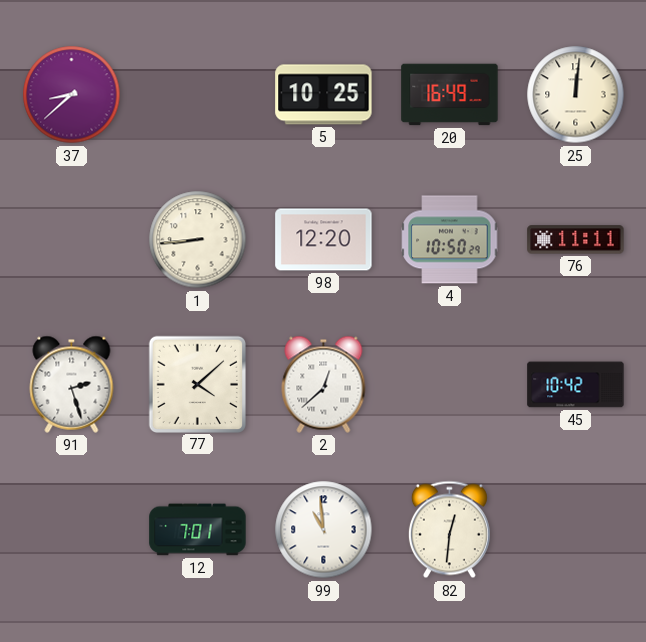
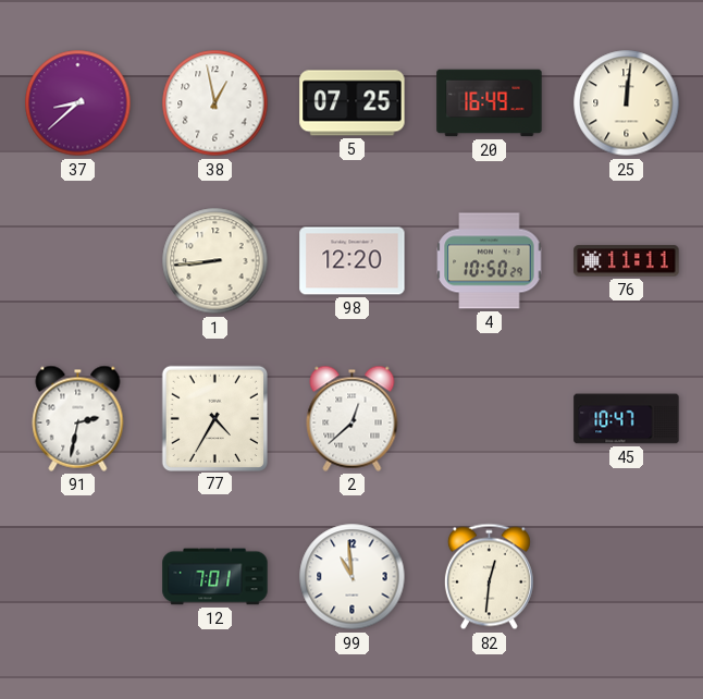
38: none -> 12:58 (215, 103)
5: 10:25 -> 07:25 (353, 103)
91: 2:27 -> 2:32 (78, 418)
77: 4:08 -> 4:35 (214, 418)
45: 10:42 -> 10:47 (627, 419)
